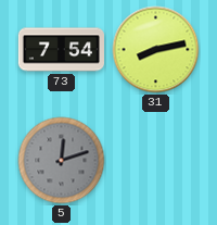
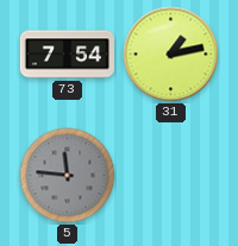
31: 8:13 -> 1:13 (171, 55)
5: 12:12 -> 11:46 (68, 176)
